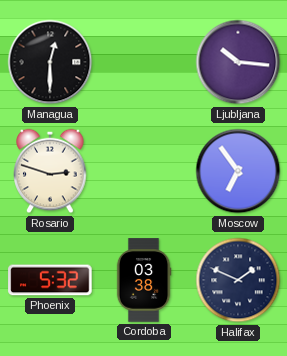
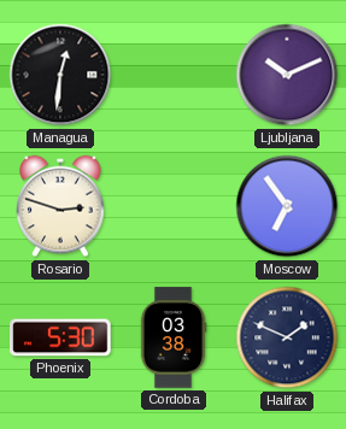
Managua: 12:30 -> 12:31 (60, 75)
Ljubljana: 10:16 -> 10:11 (287, 75)
Phoenix: 5:32 -> 5:30 (60, 337)
